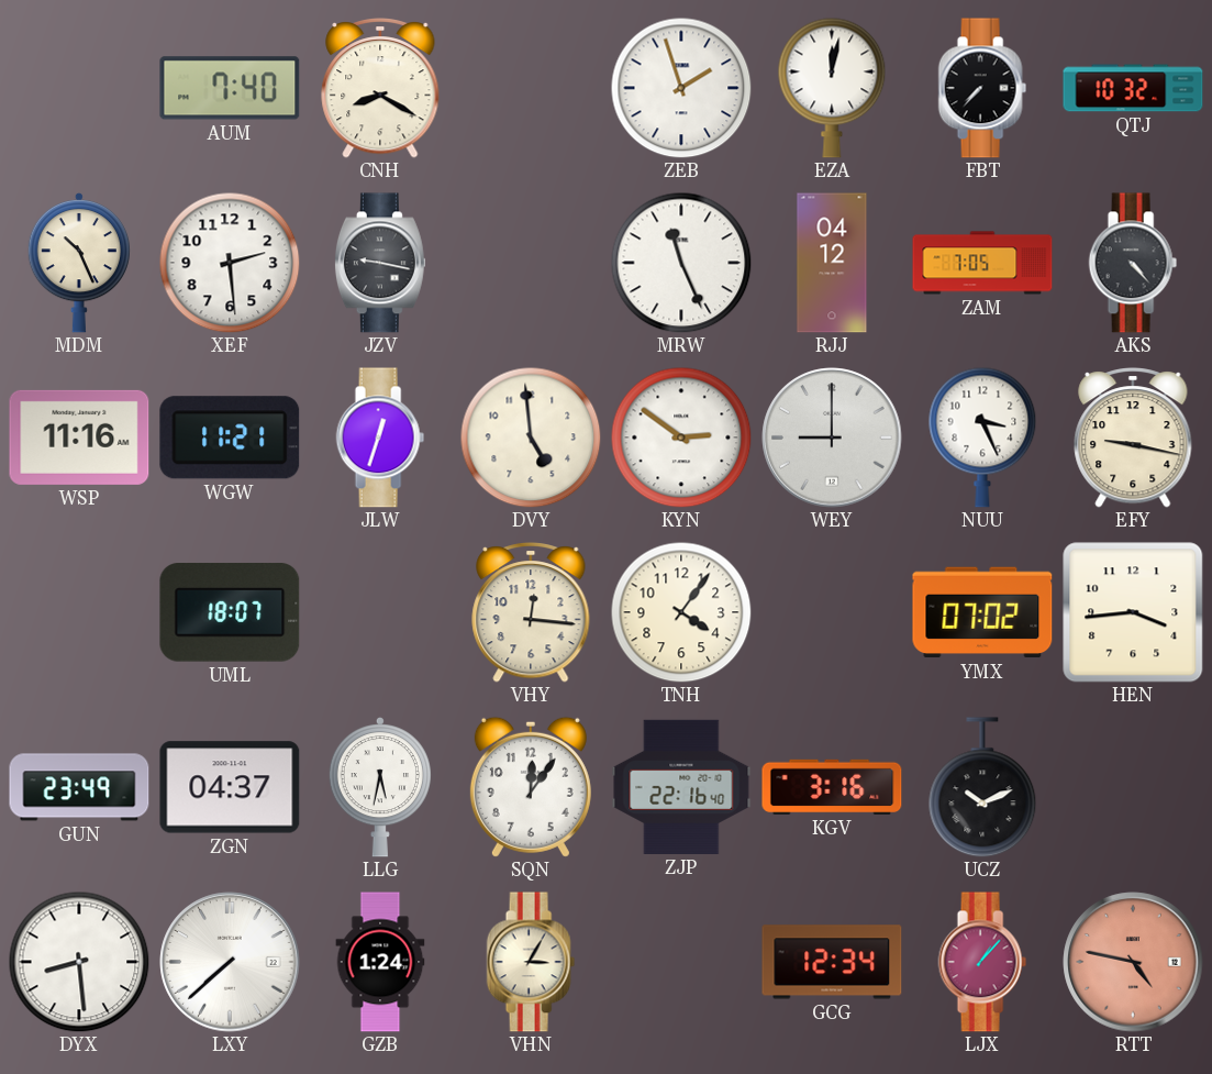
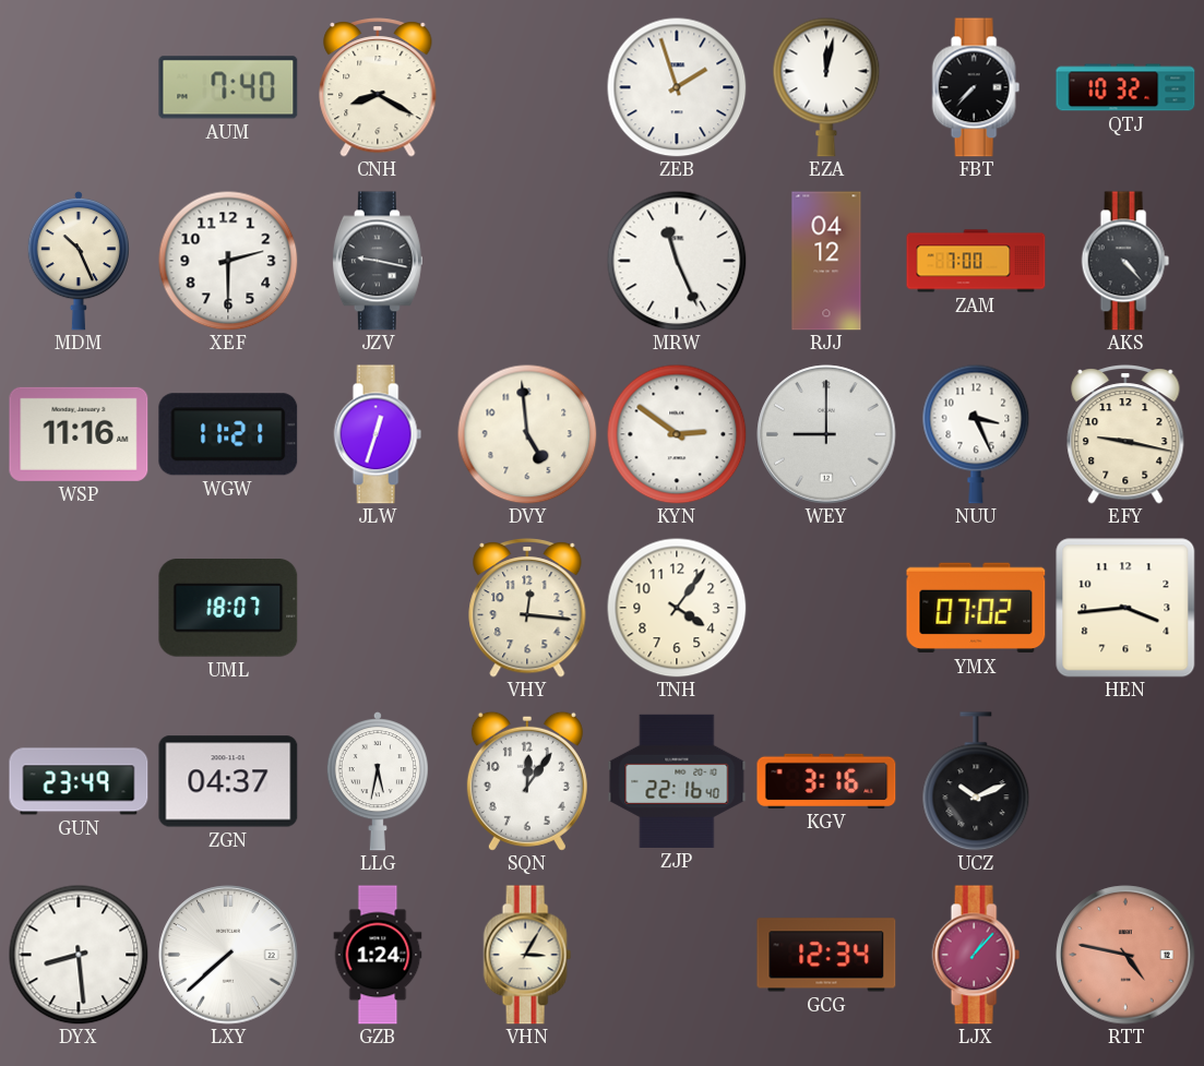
XEF: 2:29 -> 2:30 (228, 261)
ZAM: 7:05 -> 7:00 (976, 261)
